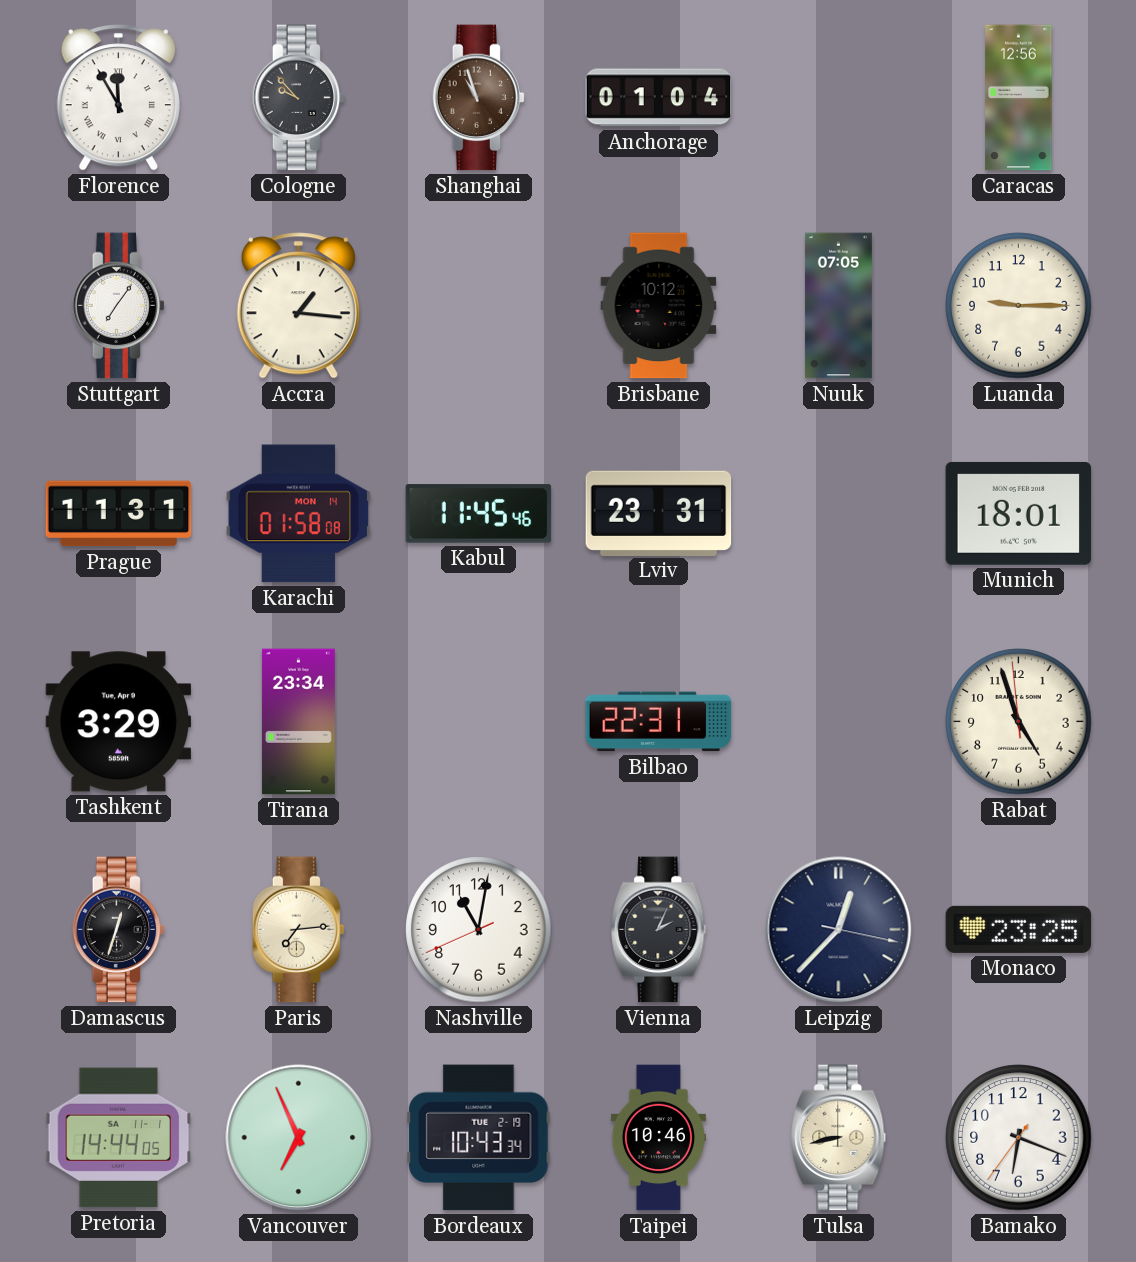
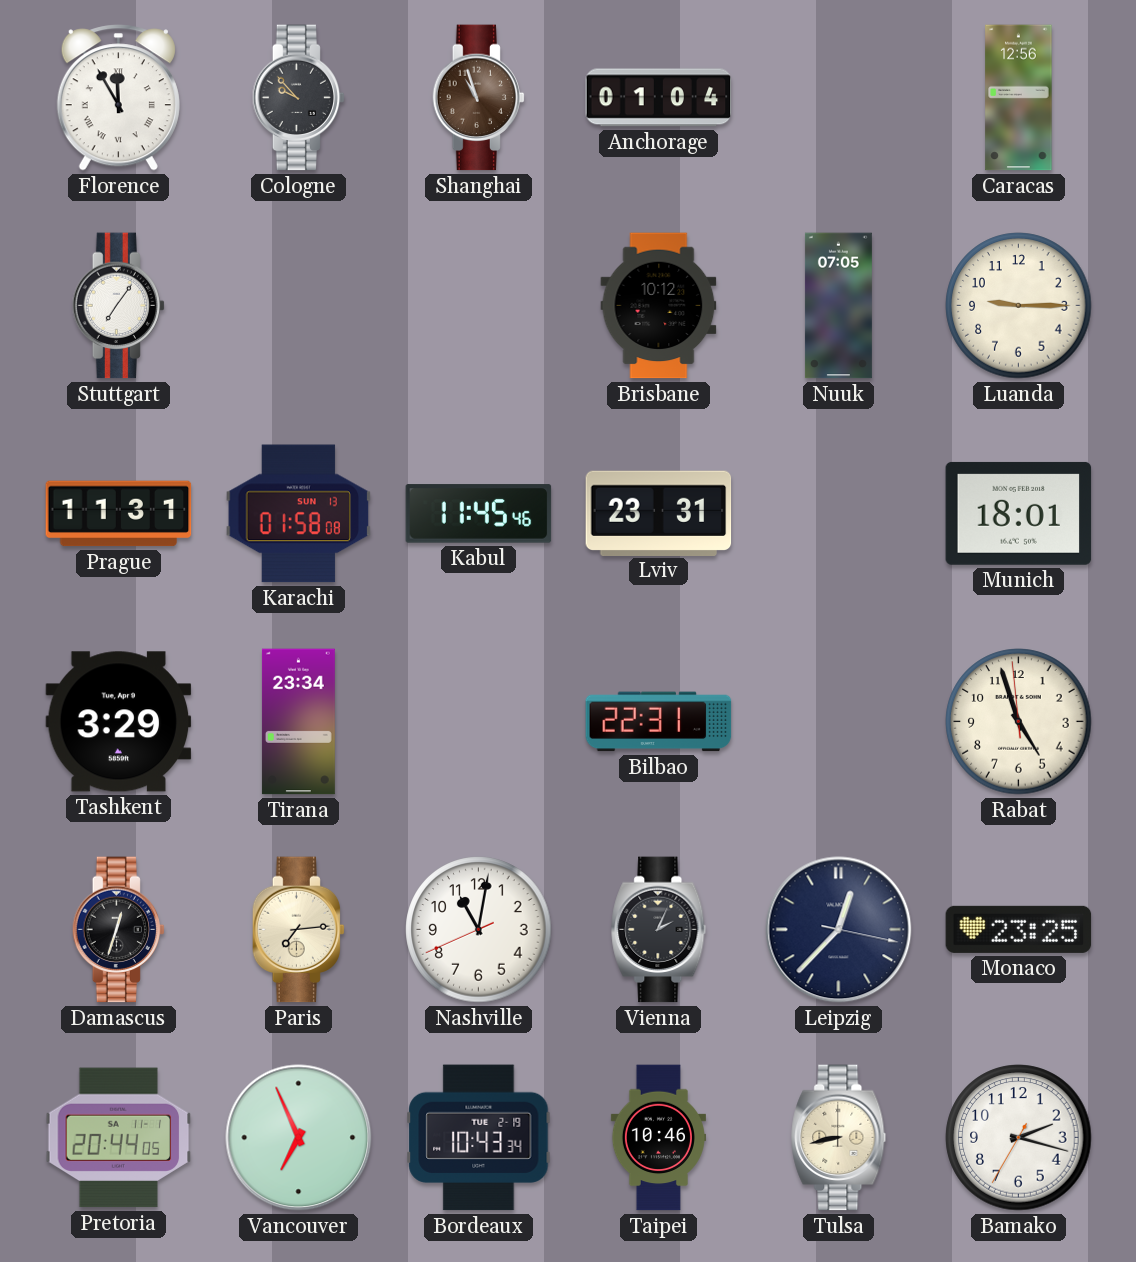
Accra: 1:16 -> none (298, 306)
Karachi date: MON 14 -> SUN 13 (299, 514)
Pretoria: 14:44 -> 20:44 (119, 1138)
Bamako: 6:18 -> 2:17 (1019, 1138)
